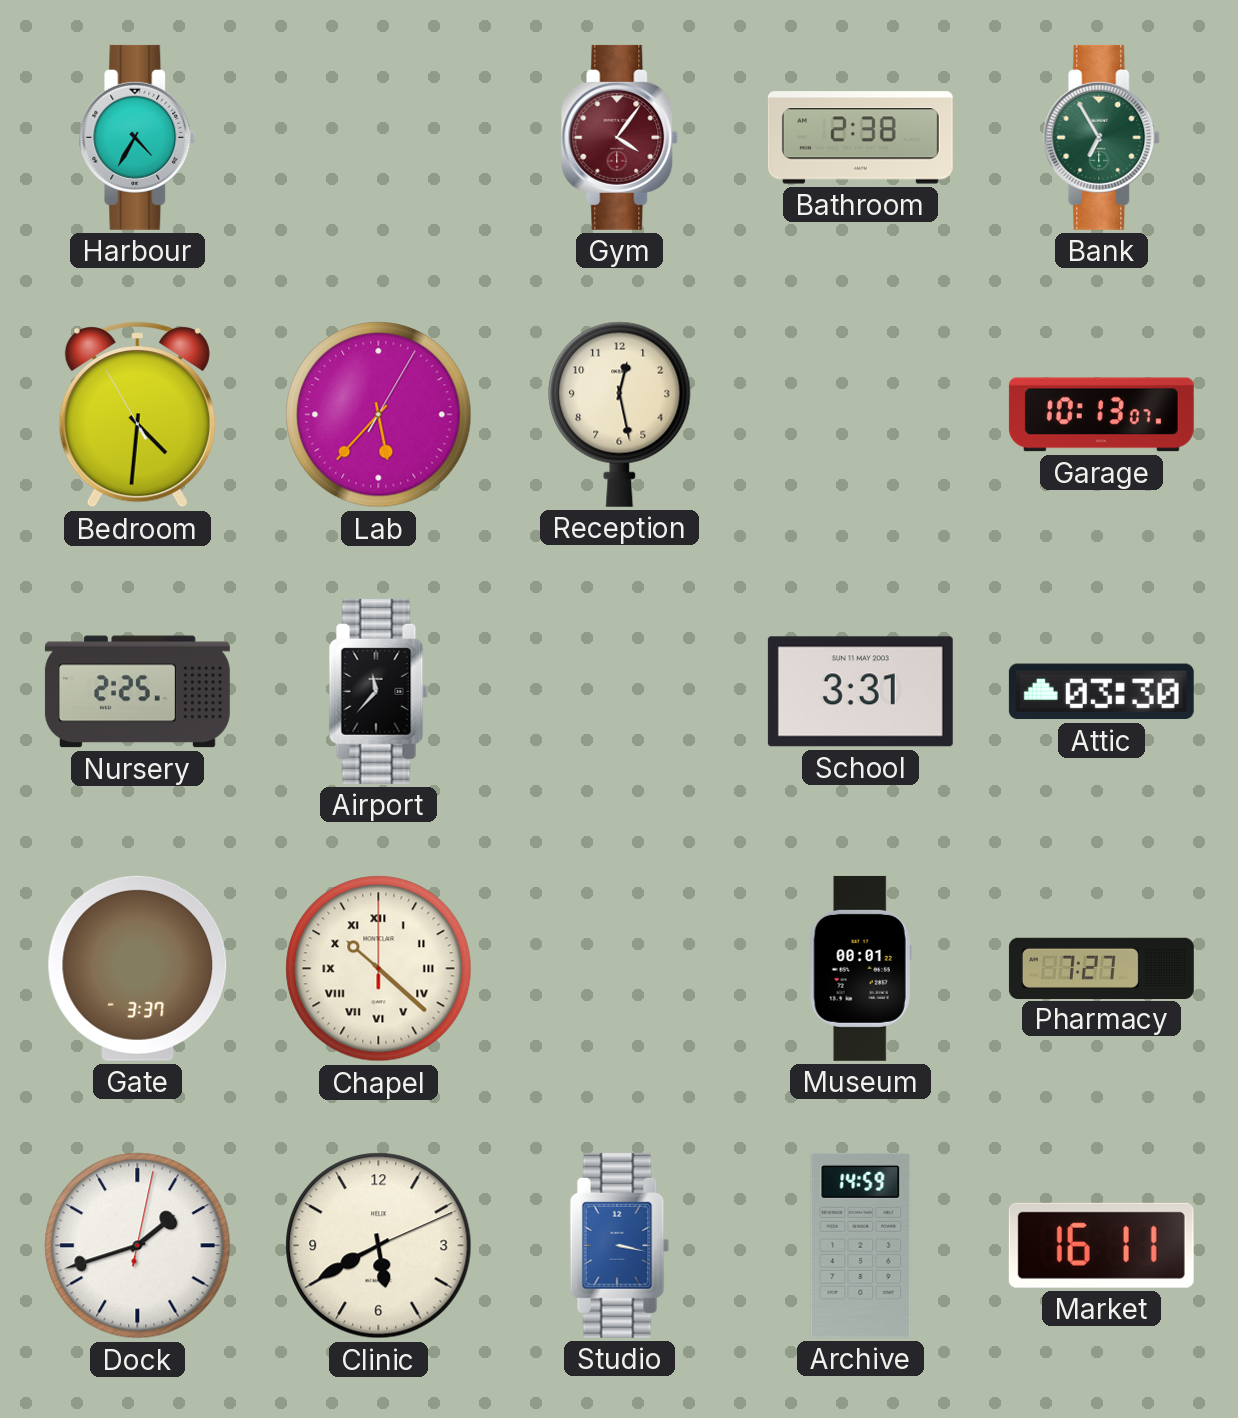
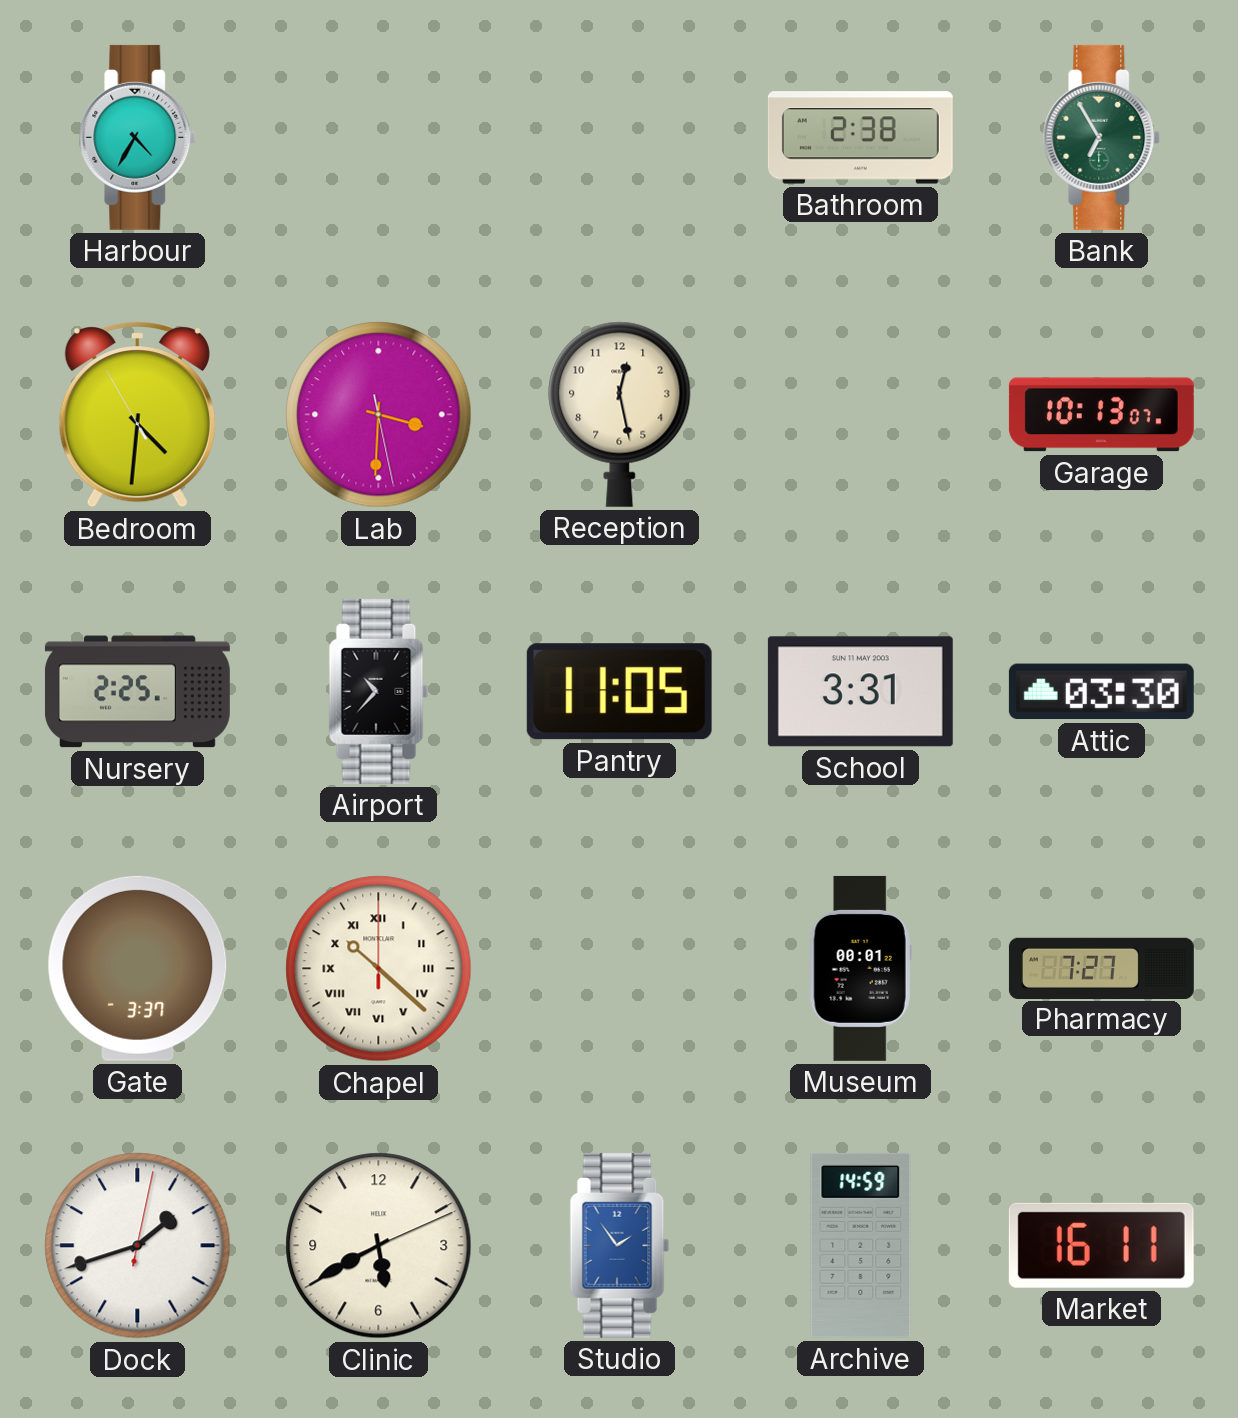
Gym: 4:06 -> none (620, 137)
Lab: 5:37 -> 3:30 (379, 415)
Airport: 11:37 -> 10:37 (379, 691)
Pantry: none -> 11:05 (619, 692)
Studio: 3:17 -> 1:54 (620, 1245)
